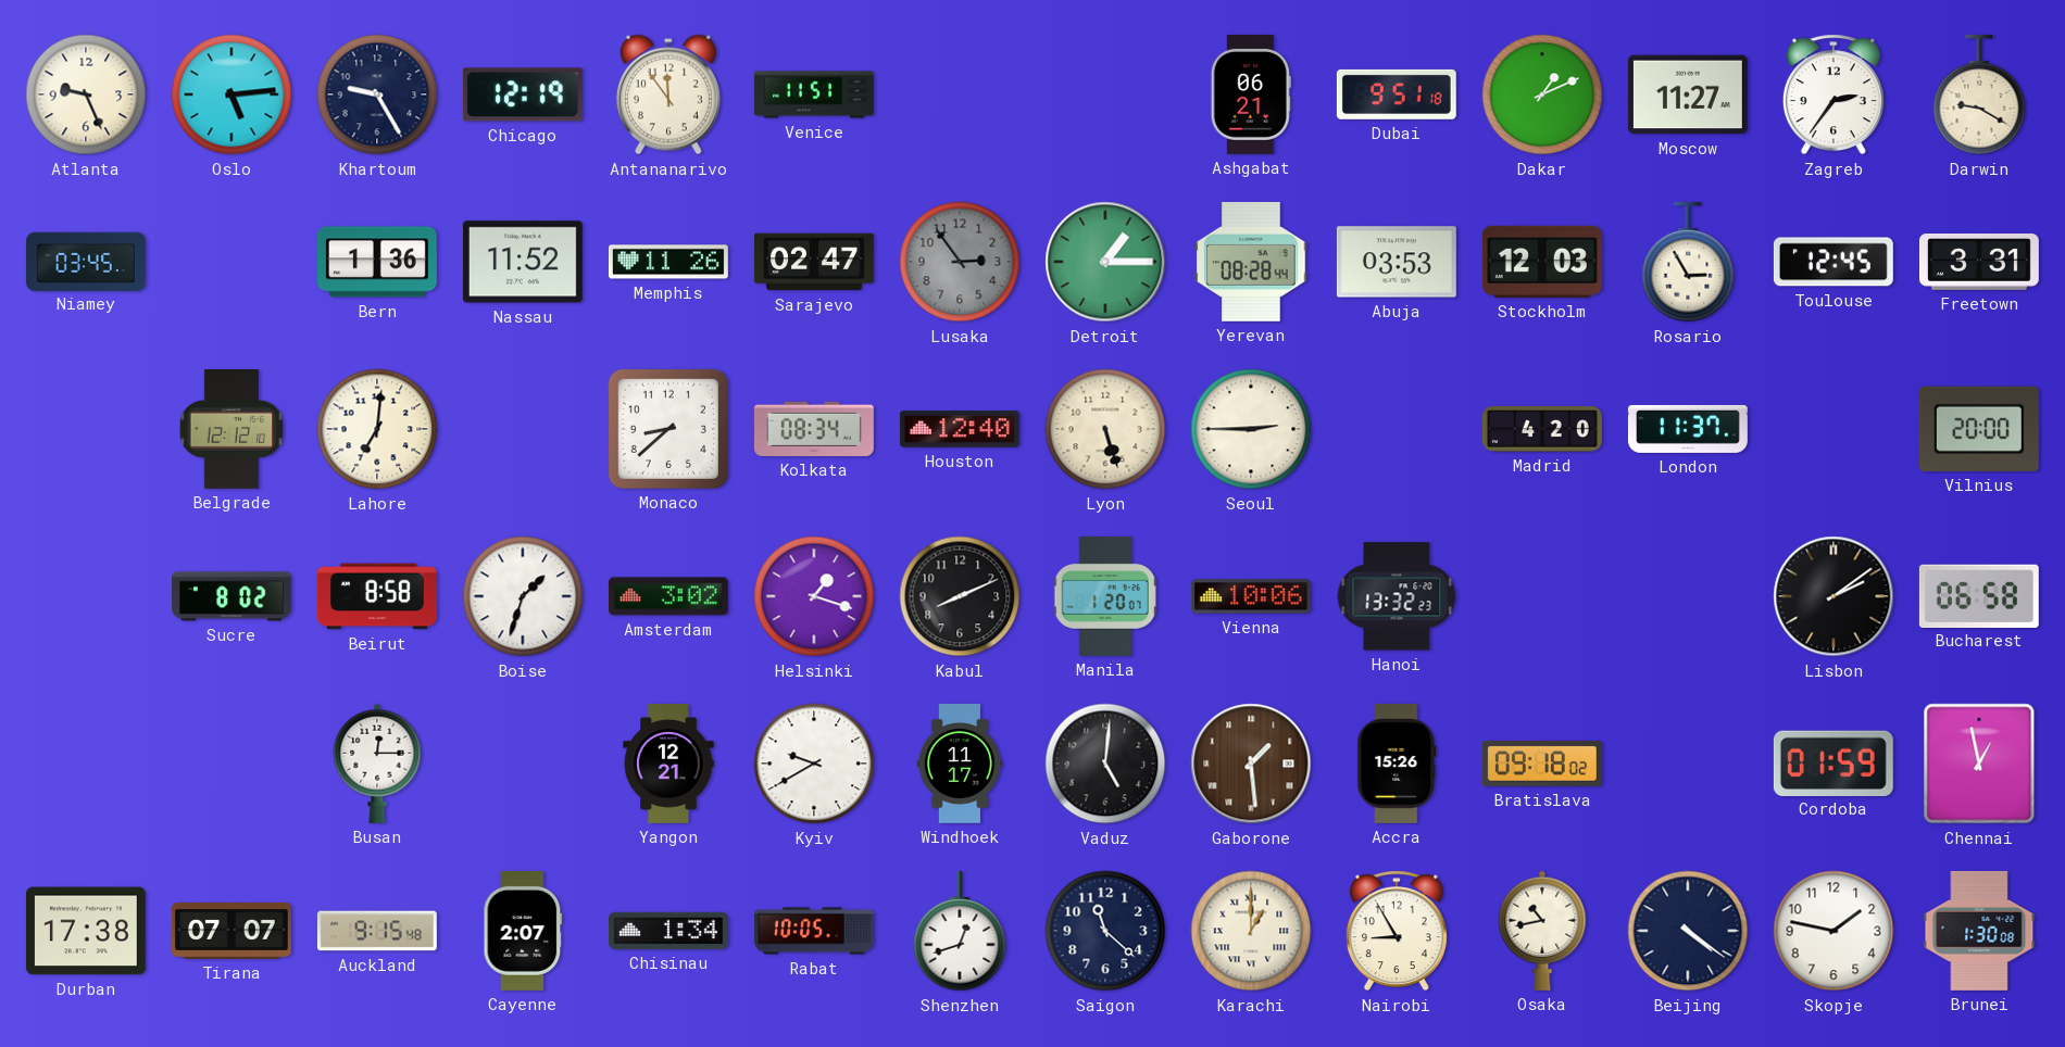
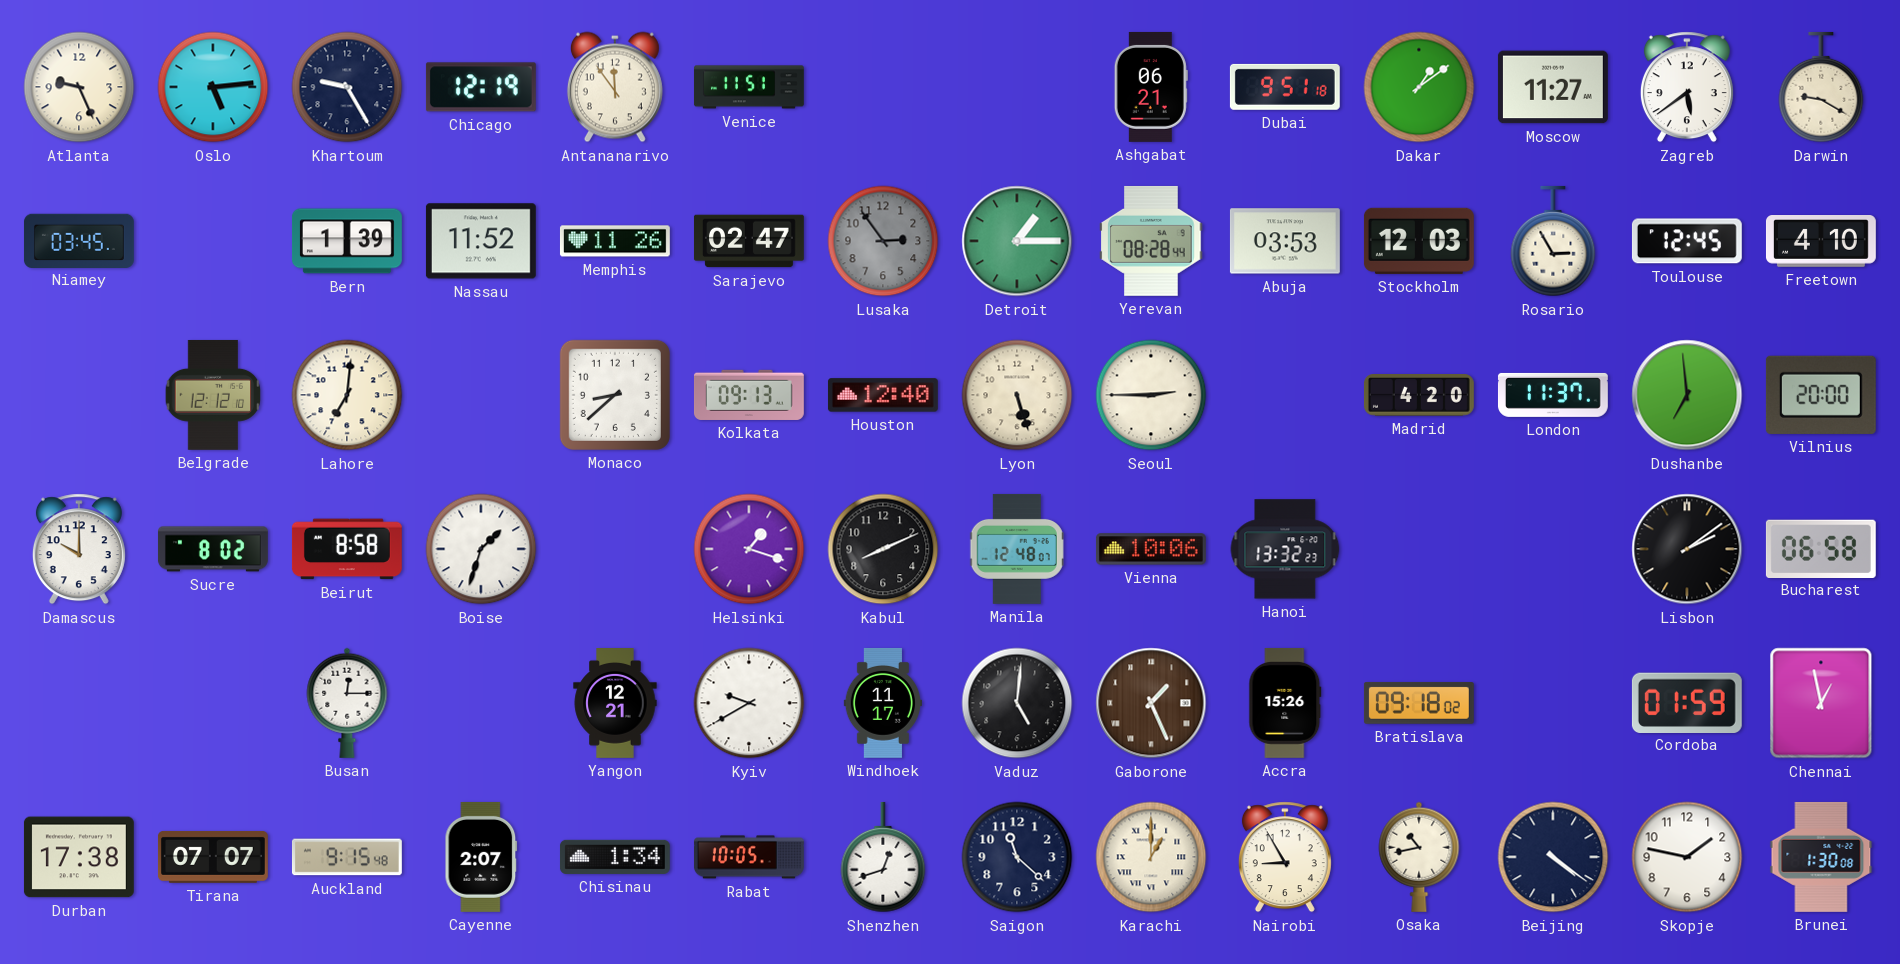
Dakar: 1:11 -> 1:09 (1419, 87)
Zagreb: 2:36 -> 5:39 (1687, 87)
Bern: 1:36 -> 1:39 (347, 241)
Freetown: 3:31 -> 4:10 (1821, 242)
Kolkata: 08:34 -> 09:13 (749, 395)
Dushanbe: none -> 6:59 (1687, 395)
Damascus: none -> 10:00 (79, 549)
Amsterdam: 3:02 -> none (668, 596)
Manila: 1:20 -> 12:48 (1017, 549)
Gaborone: 1:29 -> 1:26 (1151, 703)
